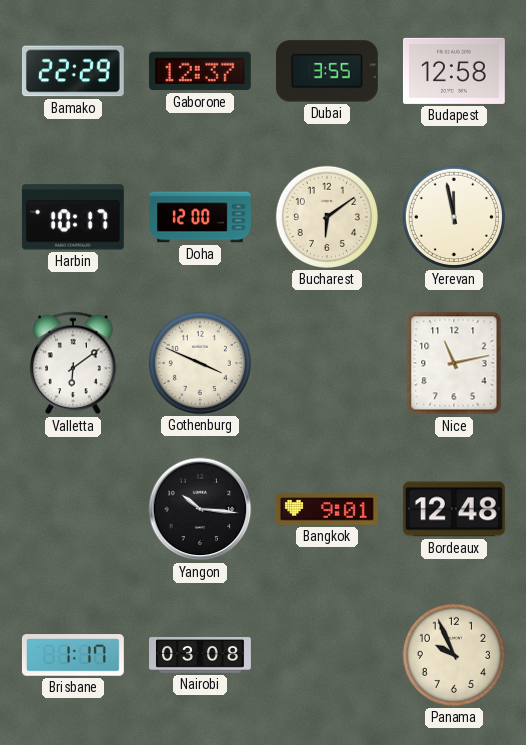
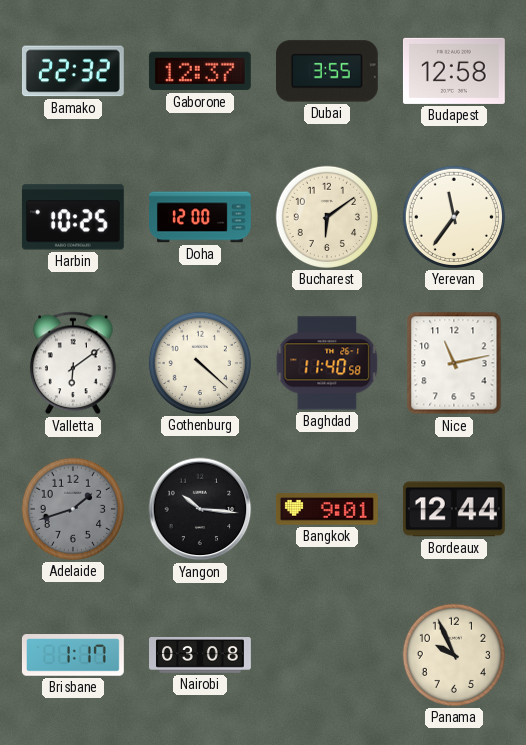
Bamako: 22:29 -> 22:32 (73, 71)
Harbin: 10:17 -> 10:25 (73, 217)
Yerevan: 11:58 -> 11:36 (454, 217)
Gothenburg: 3:49 -> 4:22 (200, 363)
Baghdad: none -> 11:40 (327, 363)
Adelaide: none -> 1:42 (73, 509)
Bordeaux: 12:48 -> 12:44 (454, 509)
